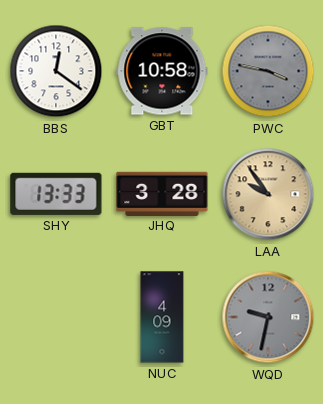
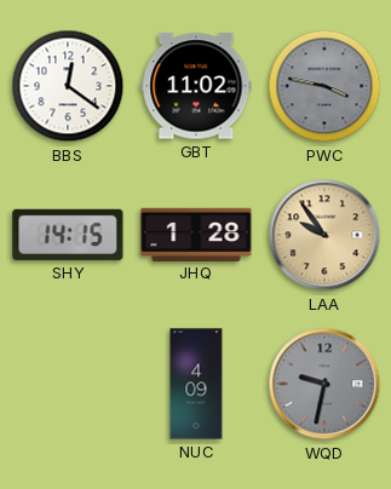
GBT: 10:58 -> 11:02 (196, 86)
SHY: 13:33 -> 14:15 (68, 235)
JHQ: 3:28 -> 1:28 (196, 234)
